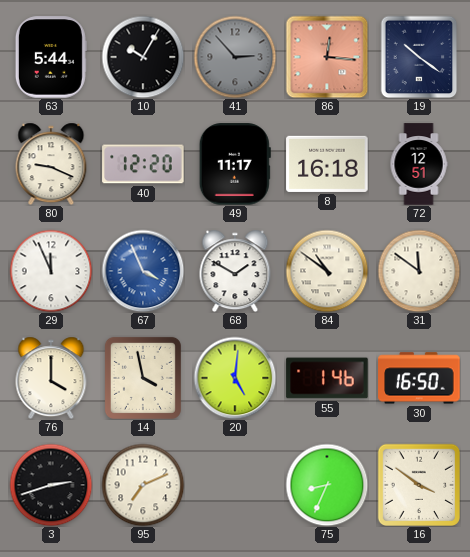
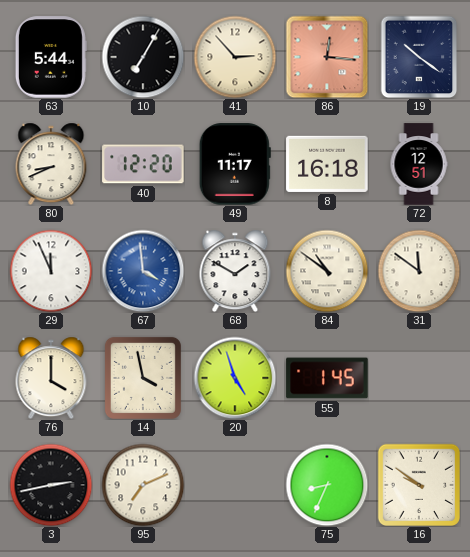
10: 10:05 -> 7:05 (143, 57)
41 dial: grey -> cream (235, 57)
80: 9:19 -> 8:41 (51, 164)
67: 3:56 -> 3:59 (143, 271)
20: 5:01 -> 4:57 (235, 378)
55: 1:46 -> 1:45 (327, 378)
30: 16:50 -> none (419, 378)
3: 2:42 -> 2:43 (51, 485)
16: 3:51 -> 9:51 (418, 484)
